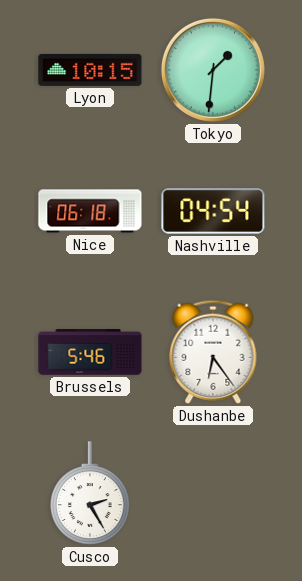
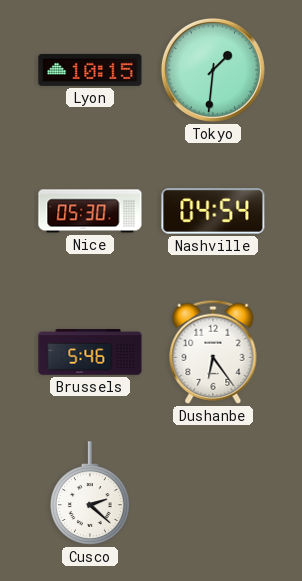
Nice: 06:18 -> 05:30 (90, 211)
Cusco: 2:25 -> 2:22 (90, 493)
